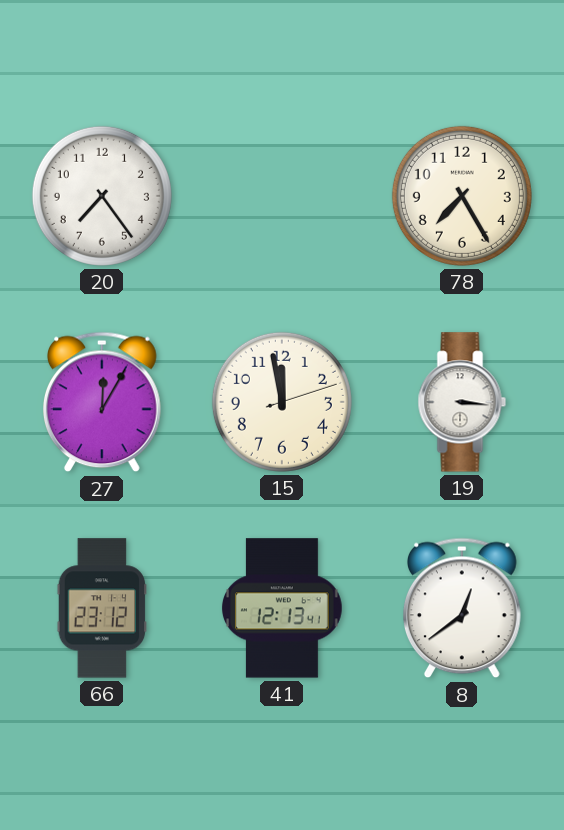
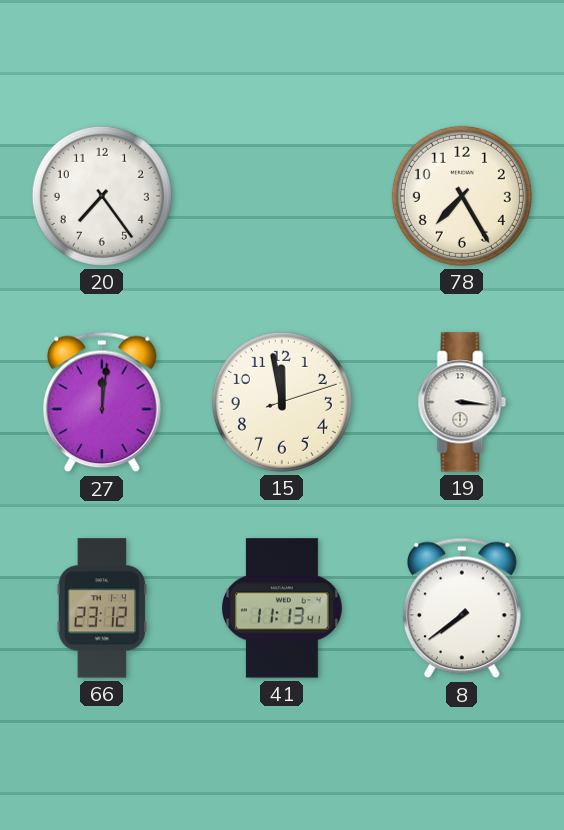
27: 12:05 -> 12:01 (103, 402)
41: 12:13 -> 11:13 (282, 608)
8: 12:39 -> 7:39 (463, 608)
